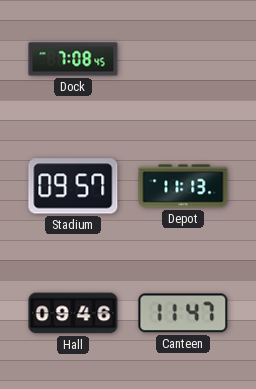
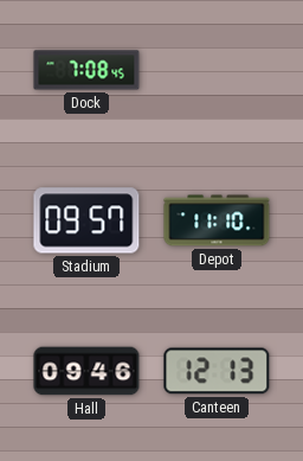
Depot: 11:13 -> 11:10 (217, 220)
Canteen: 11:47 -> 12:13 (217, 371)
